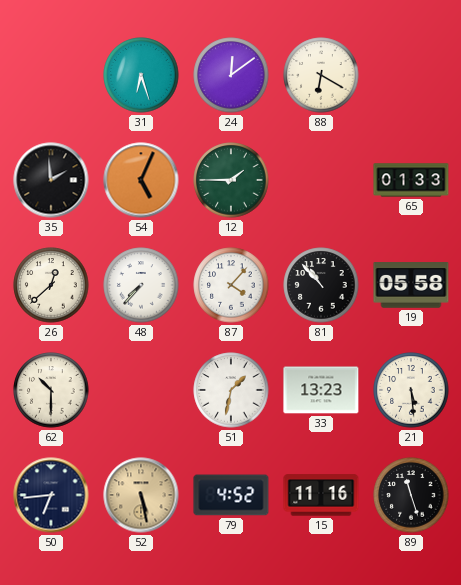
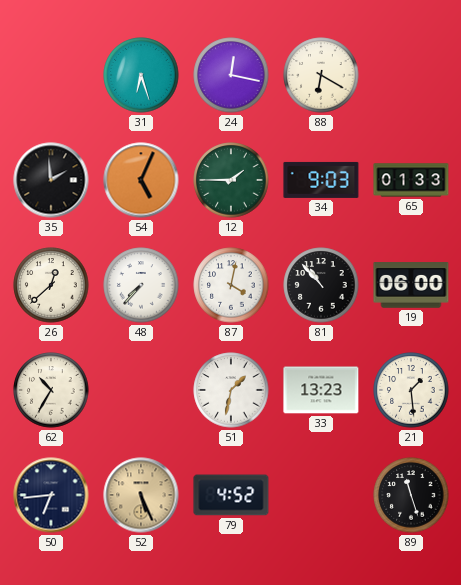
24: 12:09 -> 12:17 (231, 75)
34: none -> 9:03 (321, 180)
87: 4:07 -> 4:02 (231, 285)
19: 05:58 -> 06:00 (411, 285)
62: 10:30 -> 10:35 (51, 390)
21: 5:29 -> 1:29 (411, 390)
52: 5:28 -> 5:26 (141, 495)
15: 11:16 -> none (321, 495)
